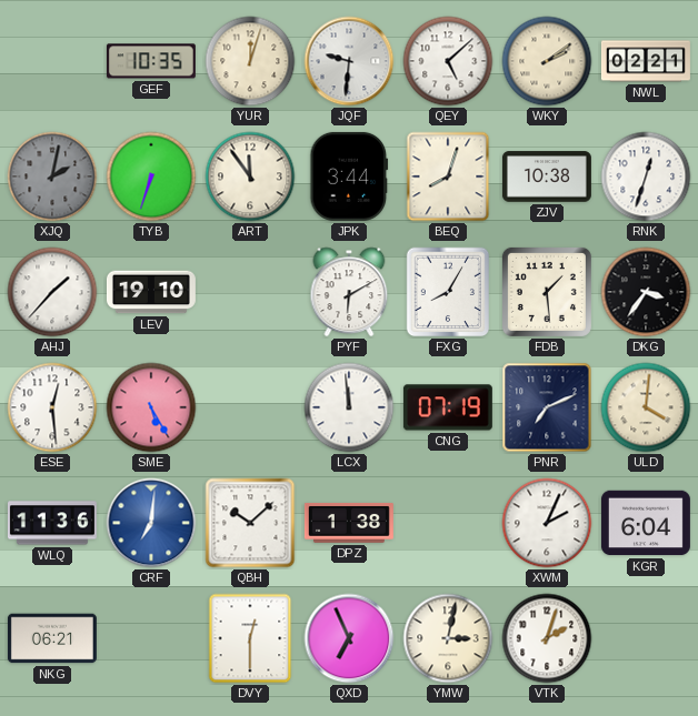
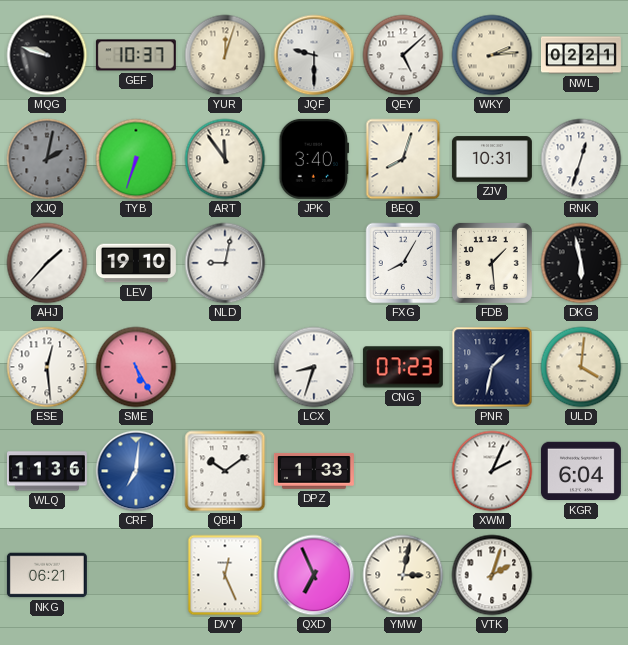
MQG: none -> 9:48 (47, 55)
GEF: 10:35 -> 10:37 (136, 55)
JQF: 9:31 -> 9:30 (314, 55)
WKY: 2:09 -> 2:14 (492, 55)
JPK: 3:44 -> 3:40 (314, 159)
ZJV: 10:38 -> 10:31 (492, 159)
NLD: none -> 9:02 (225, 263)
PYF: 6:10 -> none (349, 292)
DKG: 3:36 -> 5:58 (581, 263)
LCX: 11:59 -> 8:33 (314, 367)
CNG: 07:19 -> 07:23 (403, 367)
PNR: 7:11 -> 1:32 (492, 367)
QBH: 10:08 -> 10:09 (225, 471)
DPZ: 1:38 -> 1:33 (314, 471)
DVY: 12:30 -> 12:26 (225, 575)
